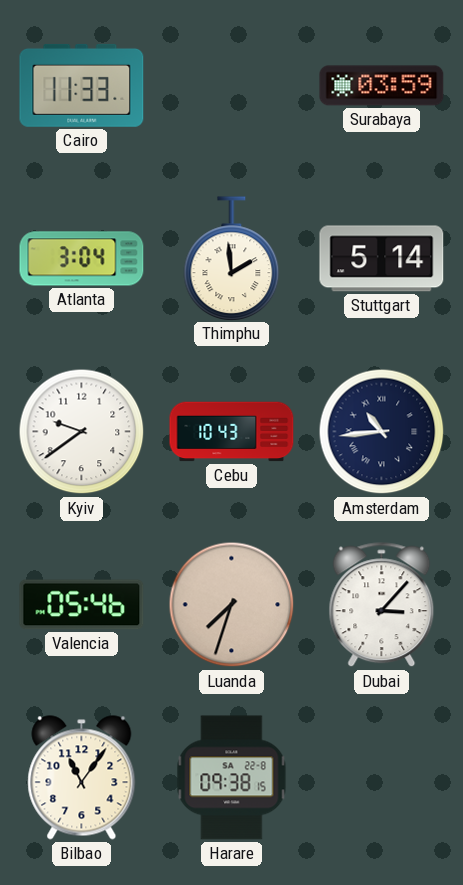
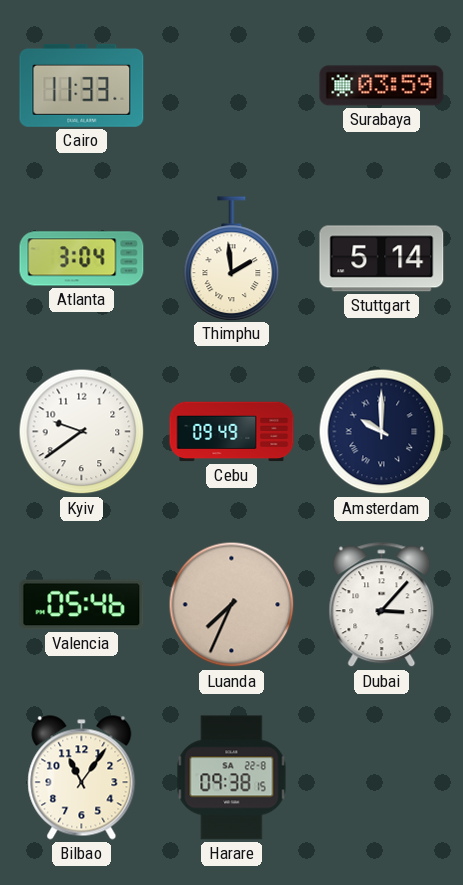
Cebu: 10:43 -> 09:49 (232, 432)
Amsterdam: 10:44 -> 10:00 (382, 432)
Luanda: 7:33 -> 7:34 (232, 605)
